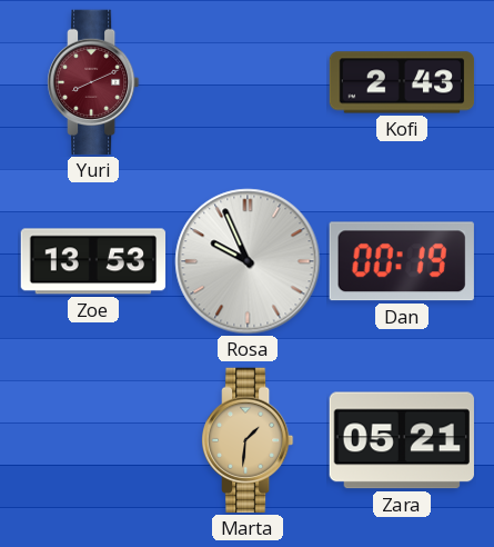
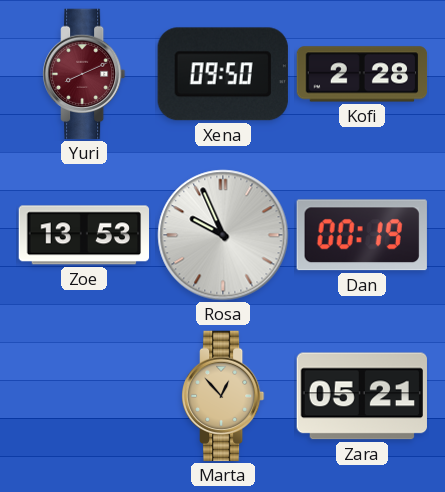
Xena: none -> 09:50 (223, 74)
Kofi: 2:43 -> 2:28 (362, 74)
Marta: 1:31 -> 12:53 (224, 396)
